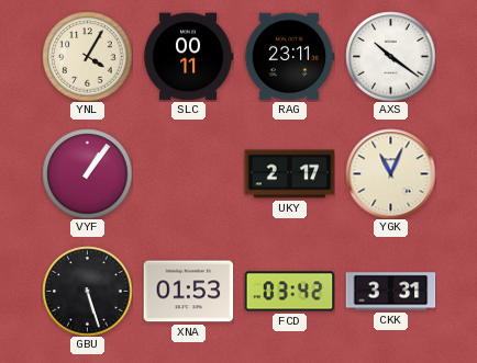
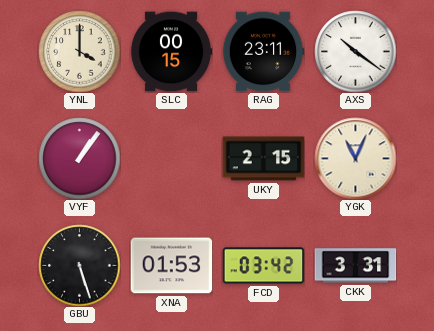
YNL: 4:05 -> 4:00 (79, 51)
SLC: 00:11 -> 00:15 (171, 52)
UKY: 2:17 -> 2:15 (263, 159)
